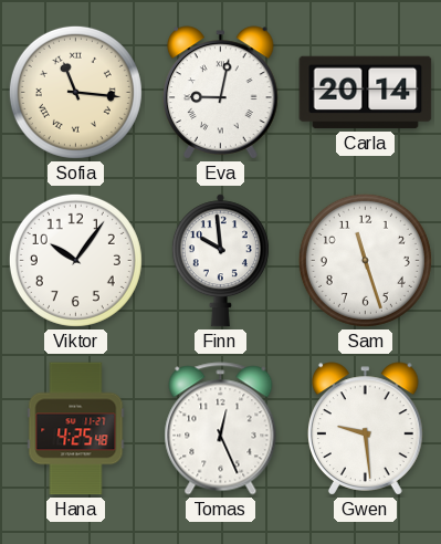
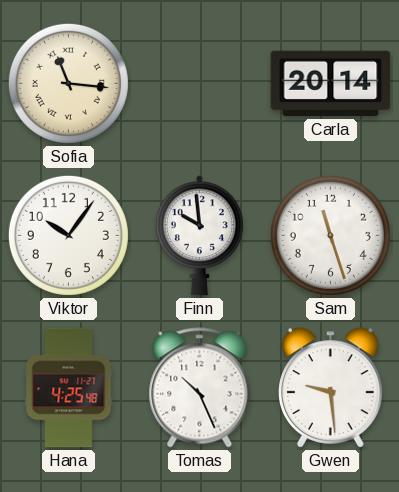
Eva: 9:02 -> none (221, 93)
Tomas: 12:26 -> 10:26 (200, 388)
